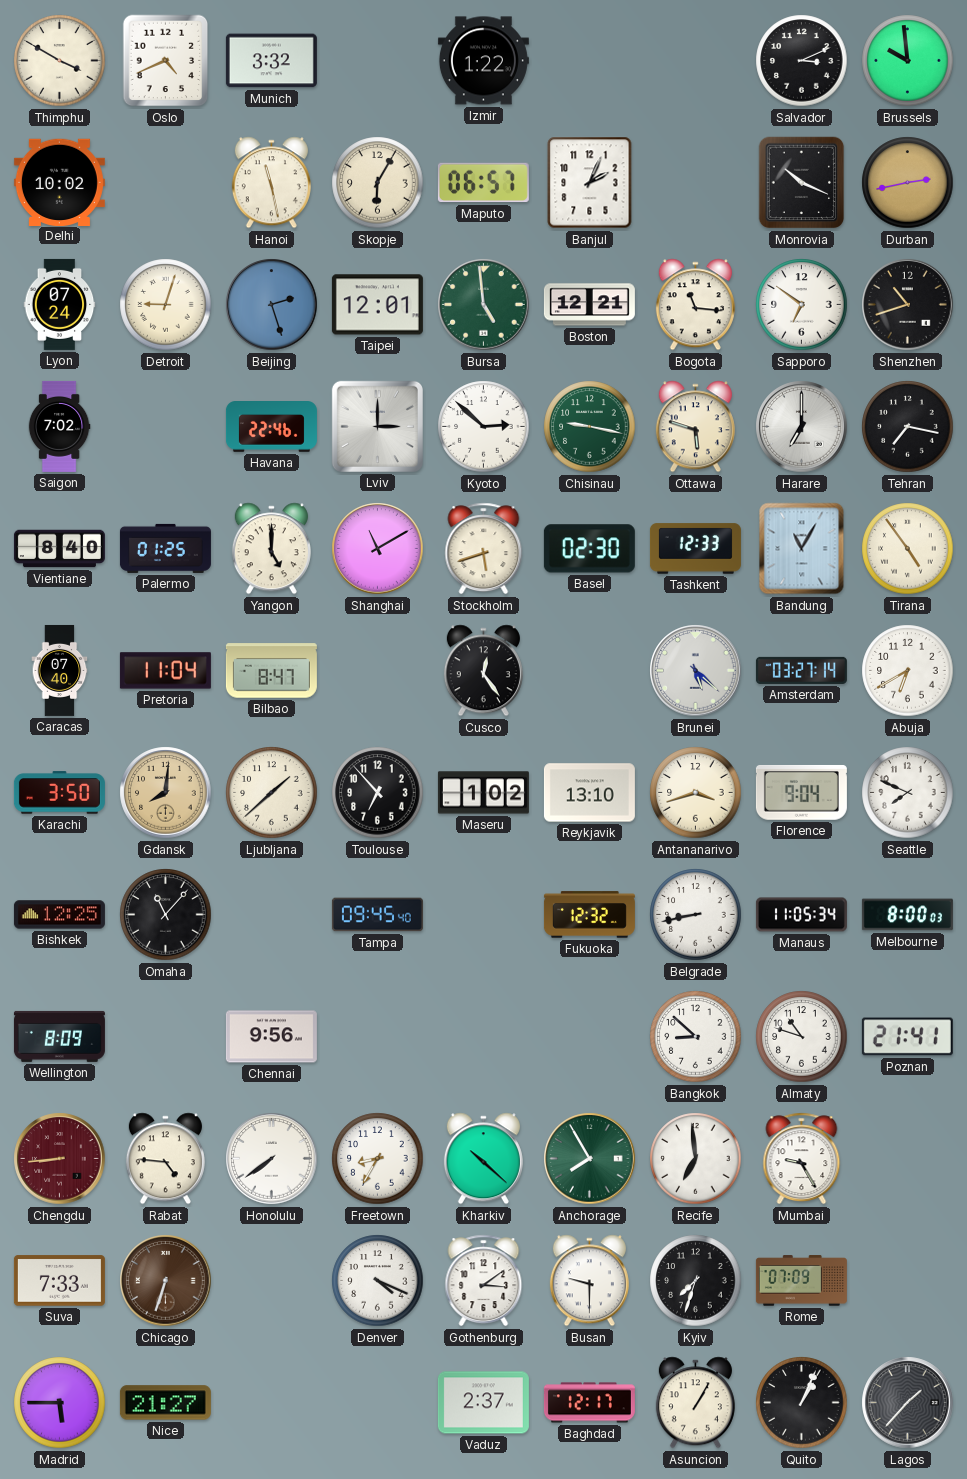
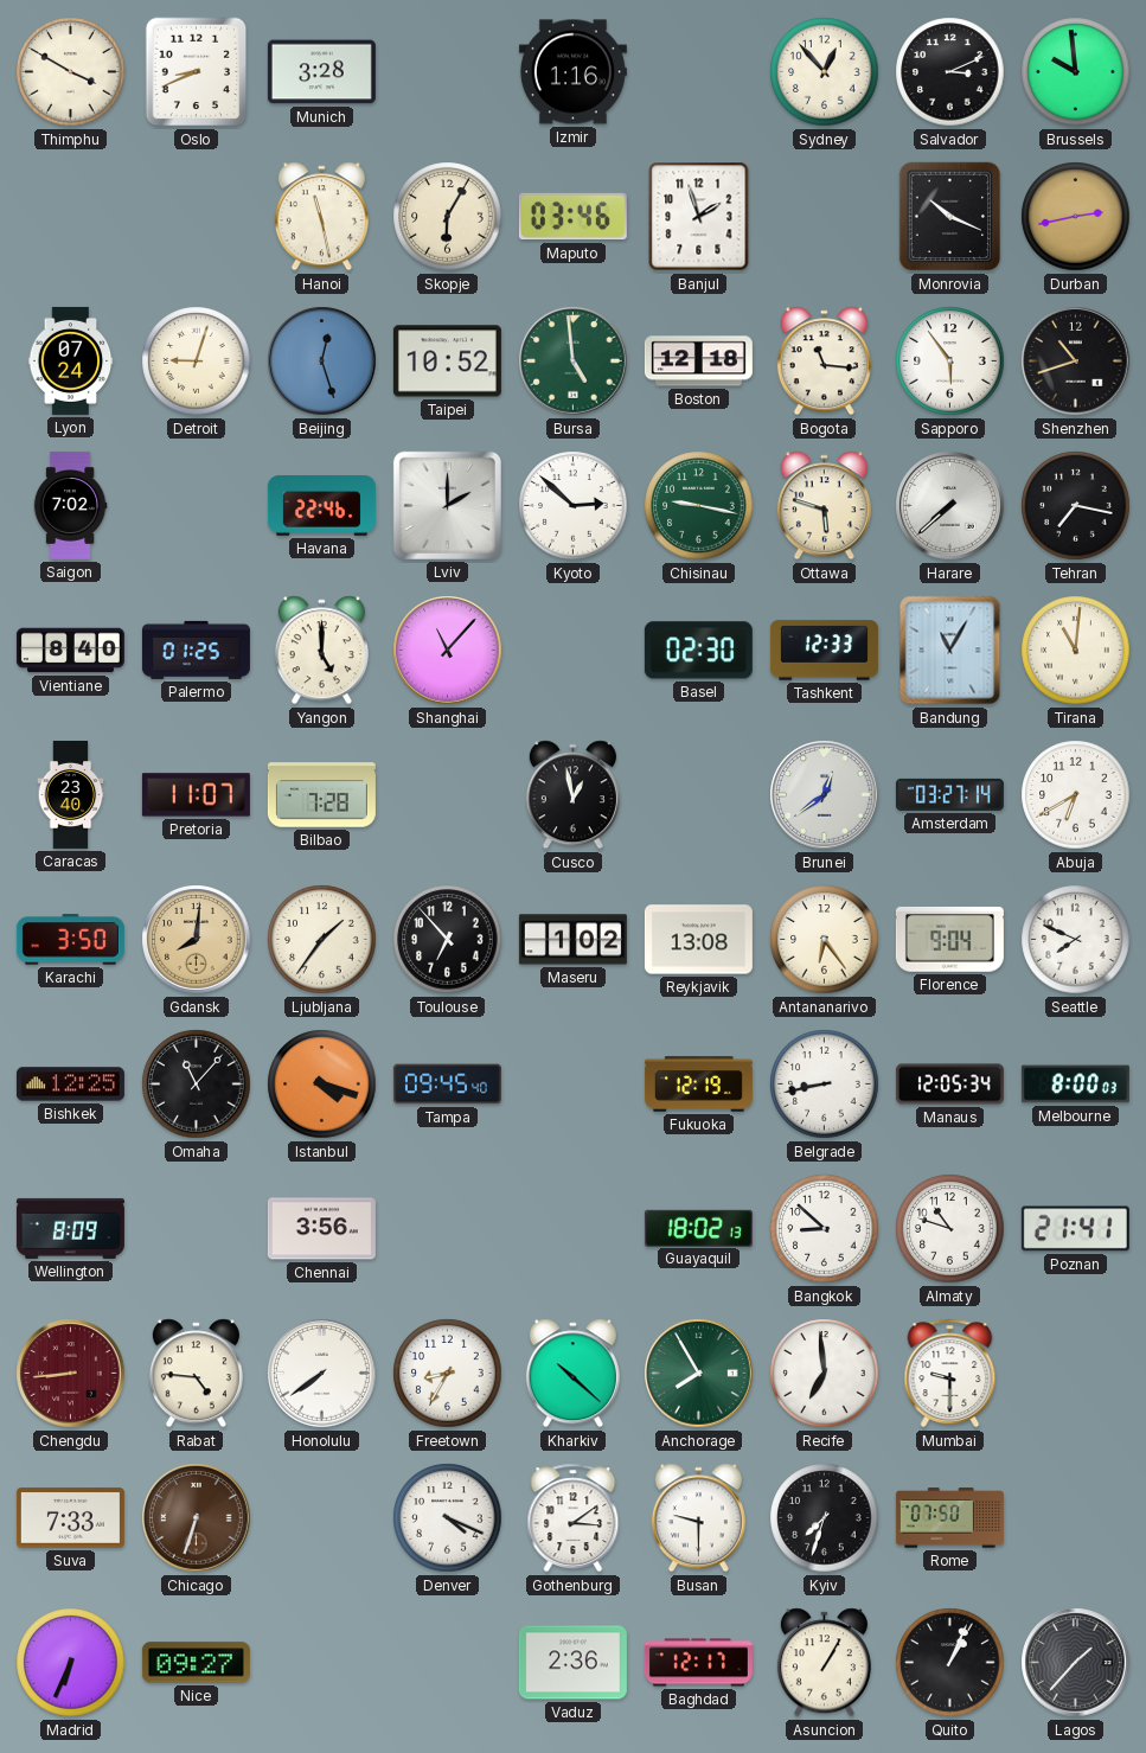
Oslo: 4:41 -> 8:41 (197, 72)
Munich: 3:32 -> 3:28 (321, 72)
Izmir: 1:22 -> 1:16 (572, 72)
Sydney: none -> 12:53 (825, 72)
Delhi: 10:02 -> none (59, 182)
Maputo: 06:57 -> 03:46 (572, 217)
Banjul: 2:04 -> 1:57 (699, 217)
Beijing: 2:27 -> 12:27 (322, 362)
Taipei: 12:01 -> 10:52 (447, 362)
Boston: 12:21 -> 12:18 (698, 362)
Sapporo: 6:51 -> 5:54 (950, 362)
Lviv: 3:00 -> 2:00 (447, 505)
Harare: 7:00 -> 7:38 (950, 506)
Shanghai: 11:10 -> 11:07 (448, 651)
Stockholm: 5:42 -> none (484, 549)
Tirana: 4:54 -> 11:01 (1076, 651)
Caracas: 07:40 -> 23:40 (71, 794)
Pretoria: 11:04 -> 11:07 (196, 795)
Bilbao: 8:47 -> 7:28 (321, 795)
Cusco: 12:24 -> 12:58 (572, 795)
Brunei: 5:22 -> 12:39 (825, 795)
Ljubljana: 1:38 -> 1:36 (322, 940)
Reykjavik: 13:10 -> 13:08 (698, 940)
Antananarivo: 3:42 -> 6:24 (825, 940)
Istanbul: none -> 4:18 (322, 1085)
Fukuoka: 12:32 -> 12:19 (698, 1085)
Manaus: 11:05 -> 12:05 (949, 1085)
Chennai: 9:56 -> 3:56 (321, 1229)
Guayaquil: none -> 18:02 (698, 1228)
Mumbai: 9:25 -> 9:30 (950, 1374)
Rome: 07:09 -> 07:50 (949, 1518)
Madrid: 5:45 -> 6:34 (71, 1663)
Nice: 21:27 -> 09:27 (196, 1663)
Vaduz: 2:37 -> 2:36 (572, 1663)
